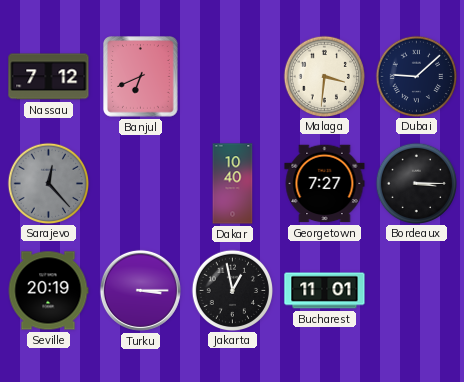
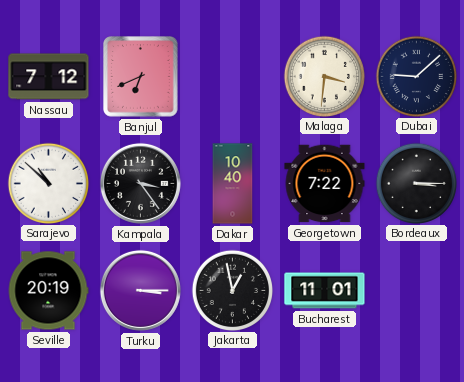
Sarajevo: 12:23 -> 10:52 (48, 183)
Sarajevo dial: grey -> white (48, 183)
Kampala: none -> 3:24 (140, 183)
Georgetown: 7:27 -> 7:22 (325, 184)
